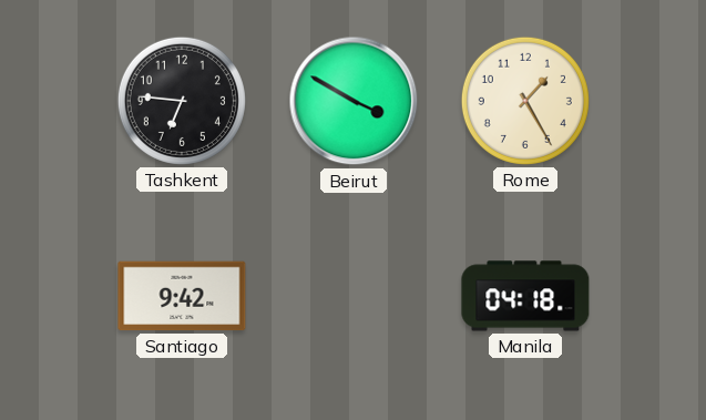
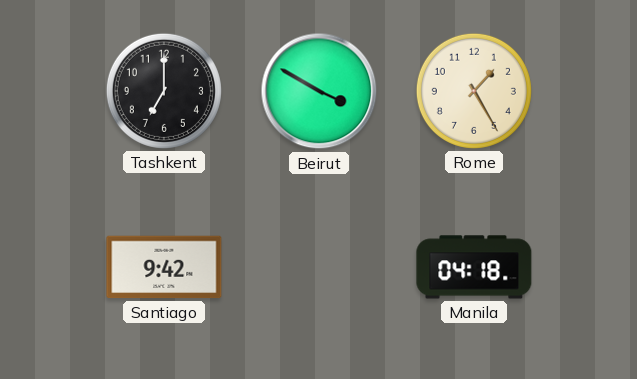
Tashkent: 6:46 -> 7:00 (164, 91)
